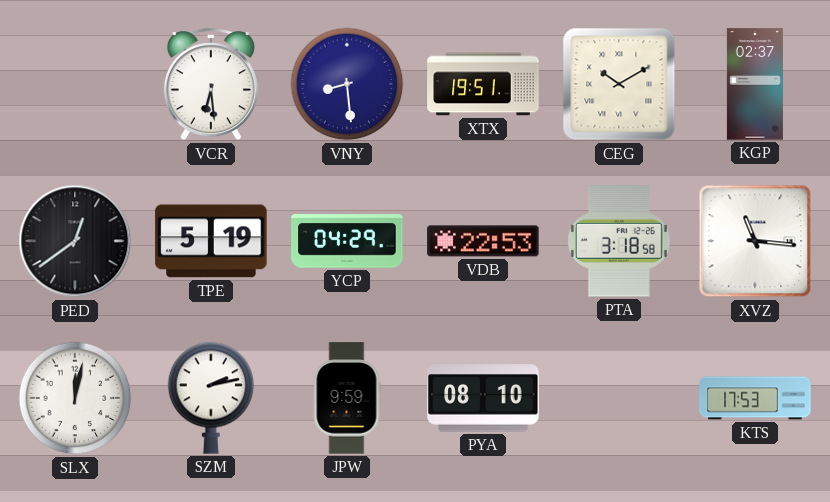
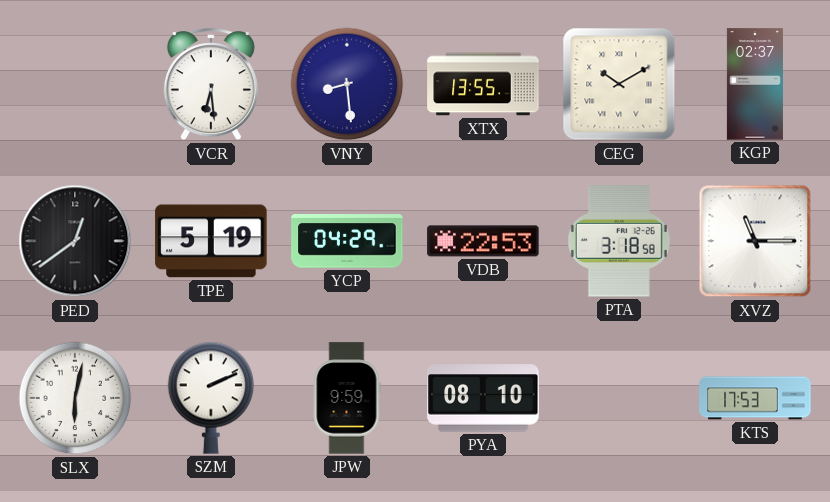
XTX: 19:51 -> 13:55 (483, 84)
XVZ: 11:16 -> 11:15 (755, 241)
SLX: 12:02 -> 6:02 (75, 398)
SZM: 2:13 -> 2:11 (211, 398)
